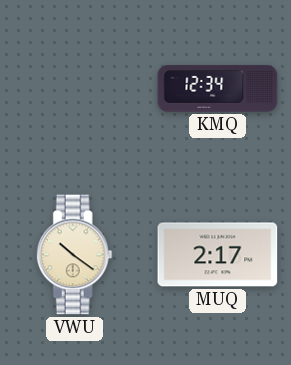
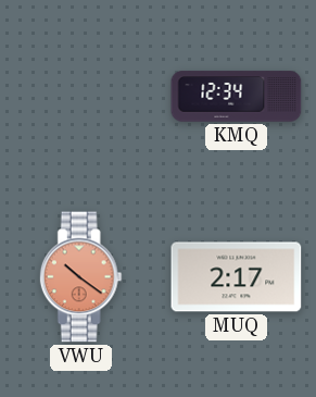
VWU dial: cream -> salmon (80, 277)
